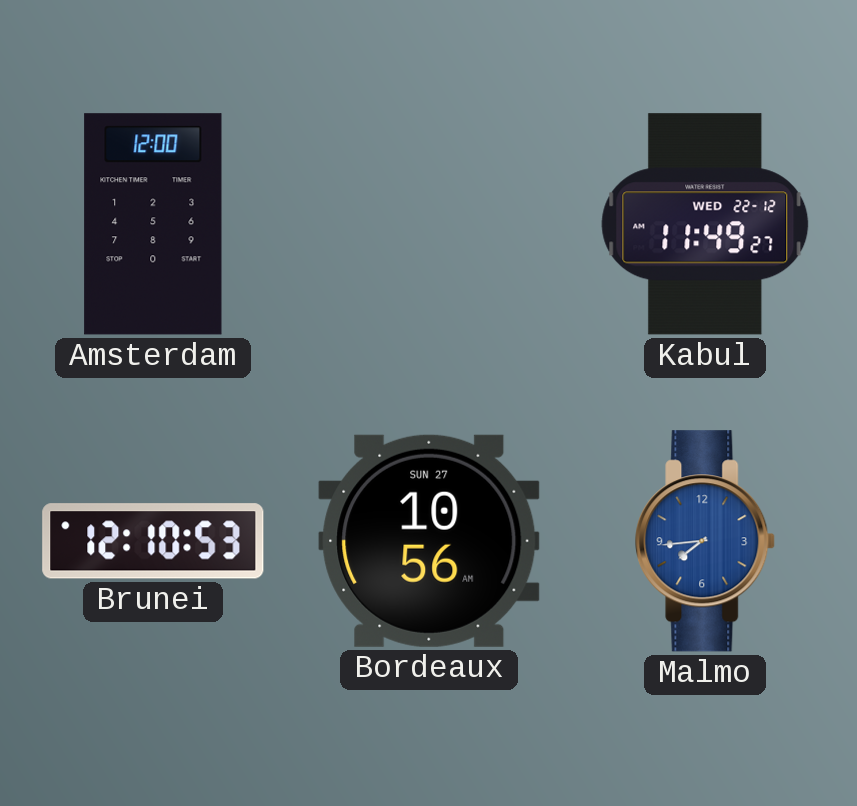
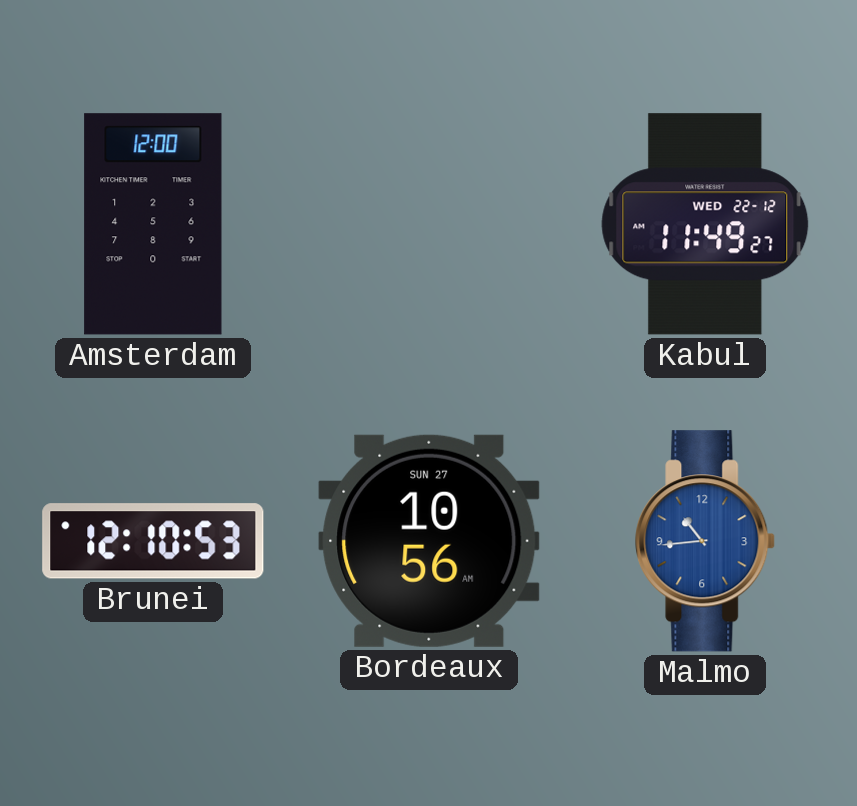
Malmo: 7:44 -> 10:44 (706, 541)
